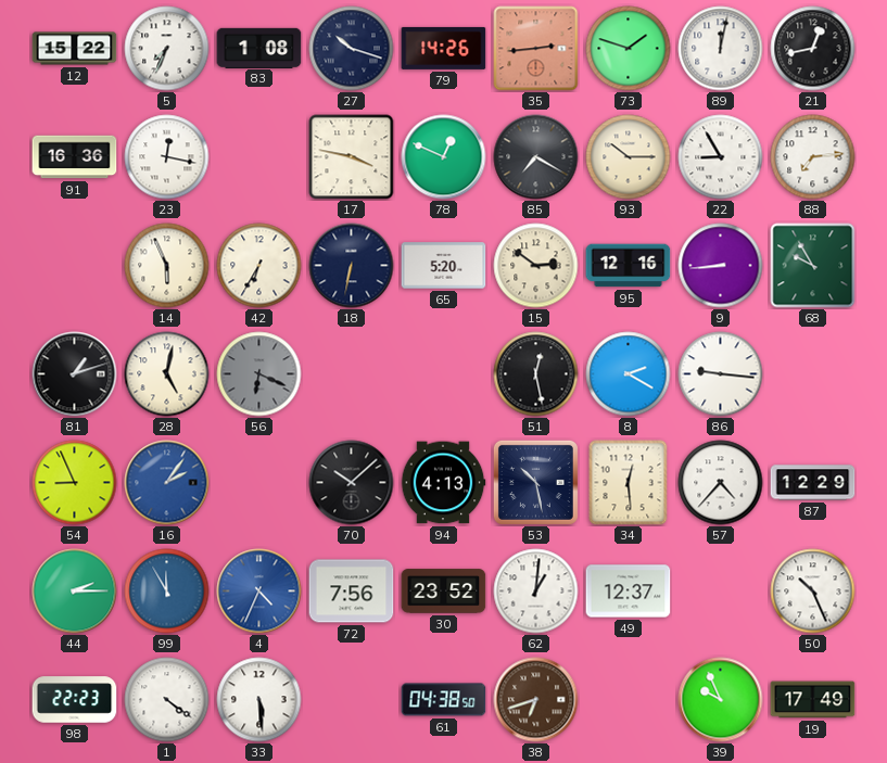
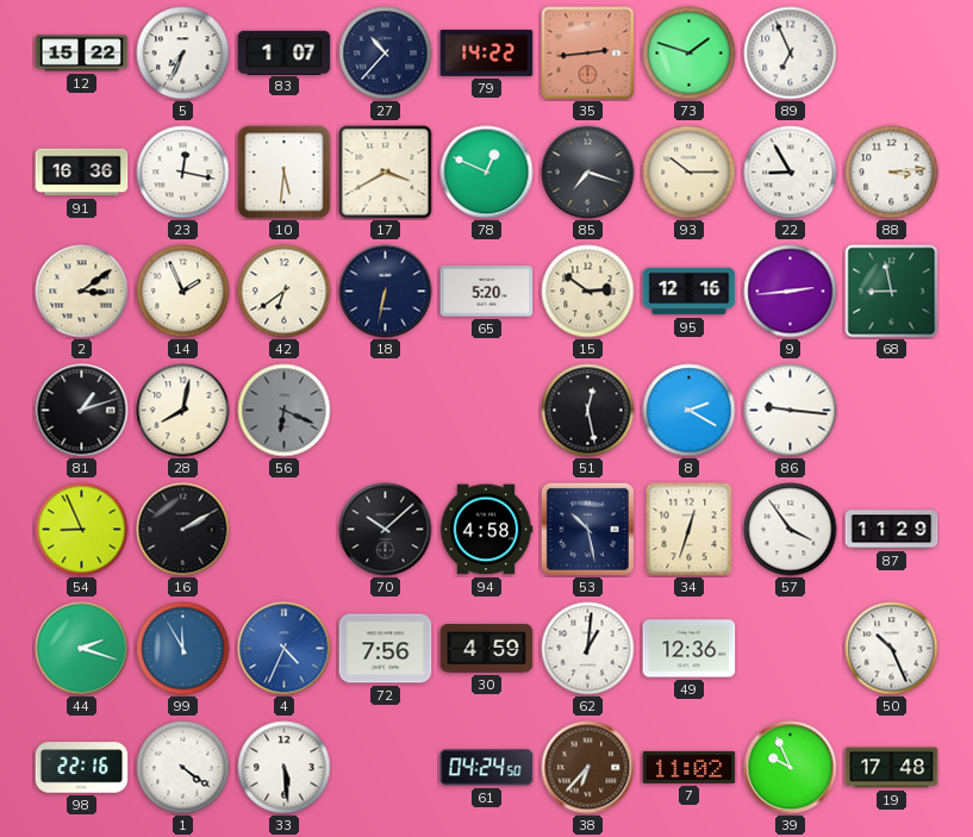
83: 1:08 -> 1:07 (285, 52)
27: 10:18 -> 10:37 (386, 54)
79: 14:26 -> 14:22 (487, 52)
89: 12:02 -> 6:56 (791, 54)
21: 12:43 -> none (813, 49)
10: none -> 5:31 (285, 173)
17: 3:47 -> 3:40 (386, 173)
85: 7:20 -> 7:18 (588, 173)
88: 7:14 -> 3:14 (892, 173)
2: none -> 3:09 (82, 292)
14: 5:56 -> 1:56 (183, 292)
42: 6:35 -> 6:39 (285, 292)
9: 8:44 -> 2:44 (791, 292)
68: 9:55 -> 8:58 (892, 292)
28: 5:02 -> 8:02 (183, 411)
16: 2:06 -> 2:10 (183, 530)
16 dial: blue -> black (183, 530)
94: 4:13 -> 4:58 (486, 530)
34: 12:29 -> 12:33 (690, 530)
57: 4:37 -> 3:54 (791, 530)
87: 12:29 -> 11:29 (892, 530)
44: 2:15 -> 2:18 (82, 649)
30: 23:52 -> 4:59 (487, 649)
49: 12:37 -> 12:36 (690, 649)
98: 22:23 -> 22:16 (82, 768)
61: 04:38 -> 04:24 (487, 768)
38: 6:42 -> 6:37 (588, 768)
7: none -> 11:02 (690, 767)
19: 17:49 -> 17:48 (892, 768)
